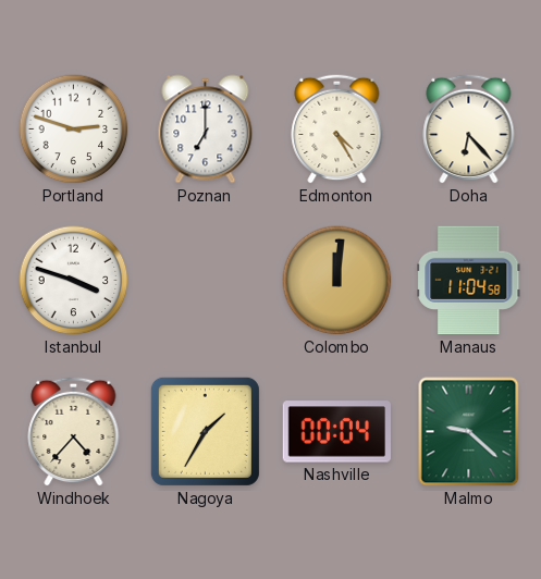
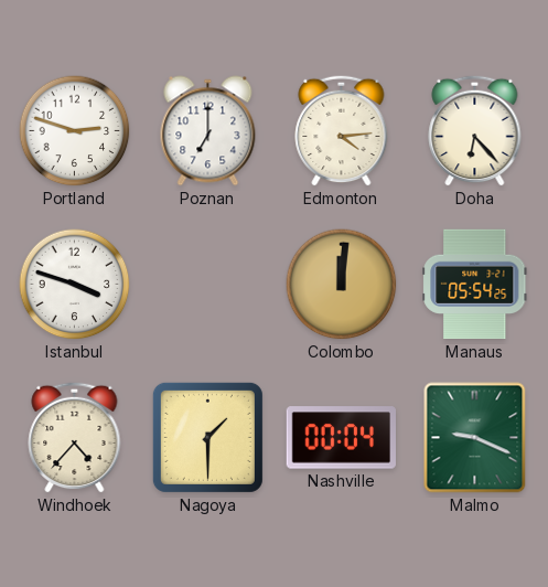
Edmonton: 4:25 -> 4:14 (342, 130)
Manaus: 11:04 -> 05:54 (475, 285)
Nagoya: 1:35 -> 1:30 (207, 437)
Malmo: 9:22 -> 9:19 (475, 438)
